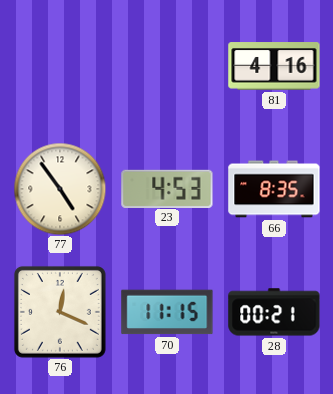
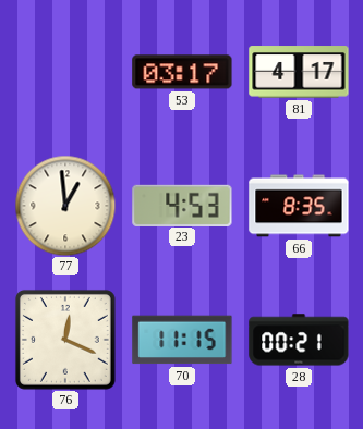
53: none -> 03:17 (182, 72)
81: 4:16 -> 4:17 (299, 72)
77: 4:54 -> 12:59 (65, 206)
